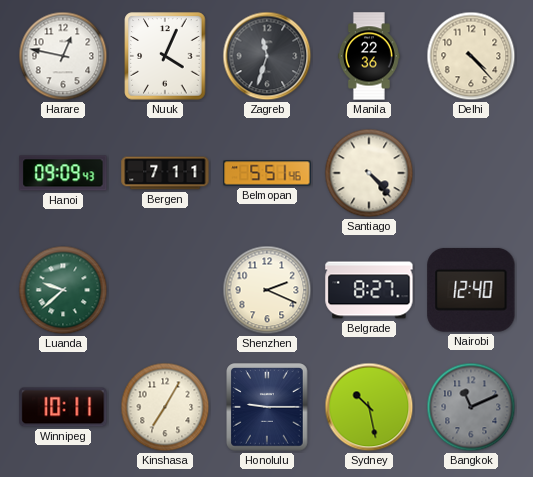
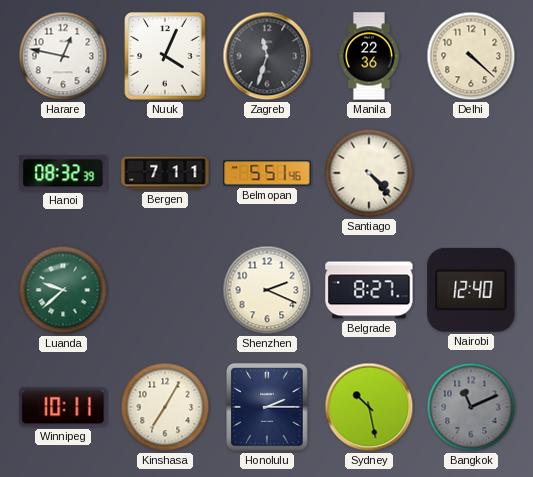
Delhi: 4:23 -> 4:22 (471, 56)
Hanoi: 09:09 -> 08:32 (63, 173)
Honolulu: 9:15 -> 2:15 (267, 407)
